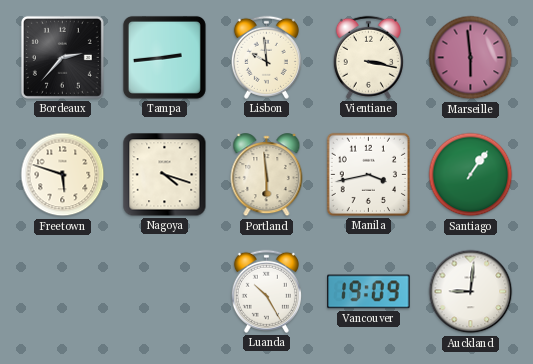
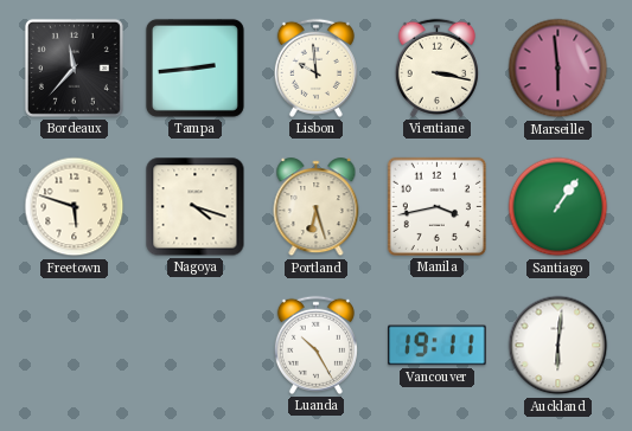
Bordeaux: 2:37 -> 11:37 (74, 67)
Portland: 5:59 -> 6:27 (317, 207)
Vancouver: 19:09 -> 19:11 (438, 346)
Auckland: 9:01 -> 6:01 (558, 346)
